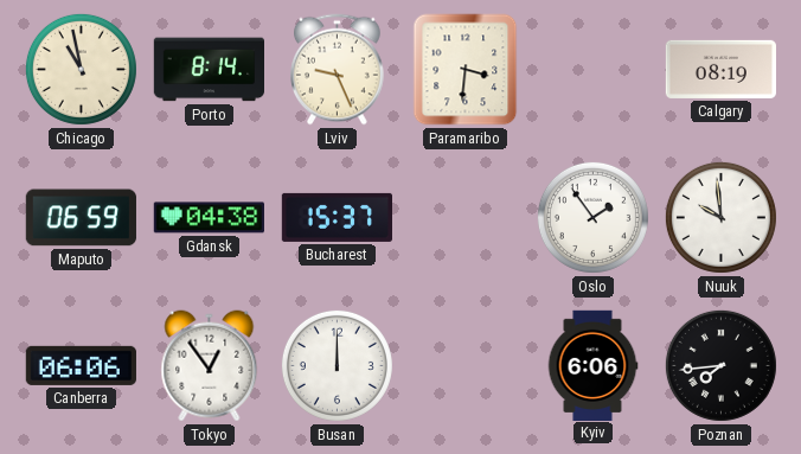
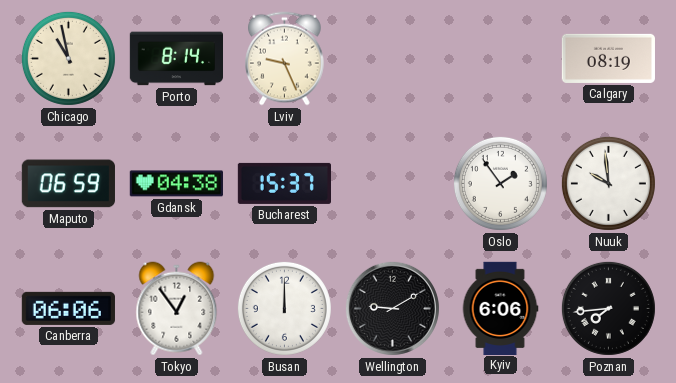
Paramaribo: 3:31 -> none (466, 70)
Wellington: none -> 9:10 (392, 308)
